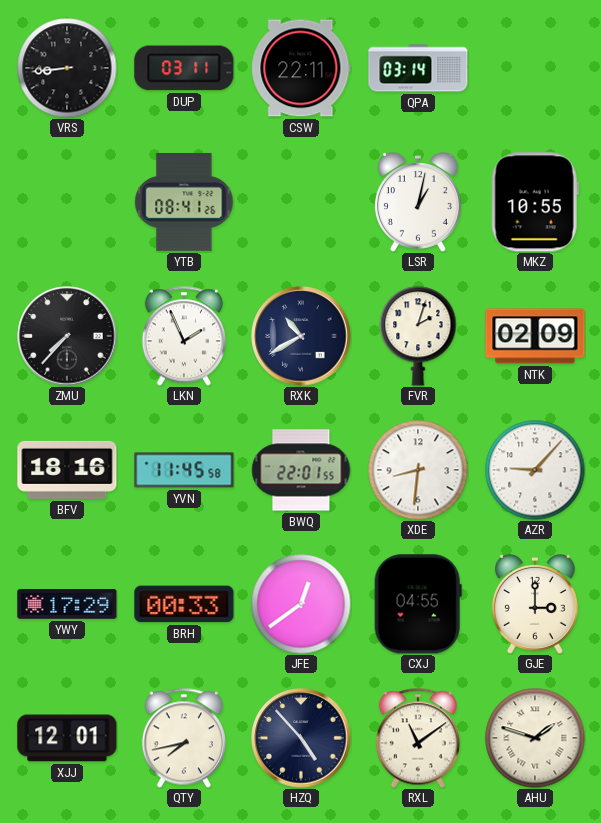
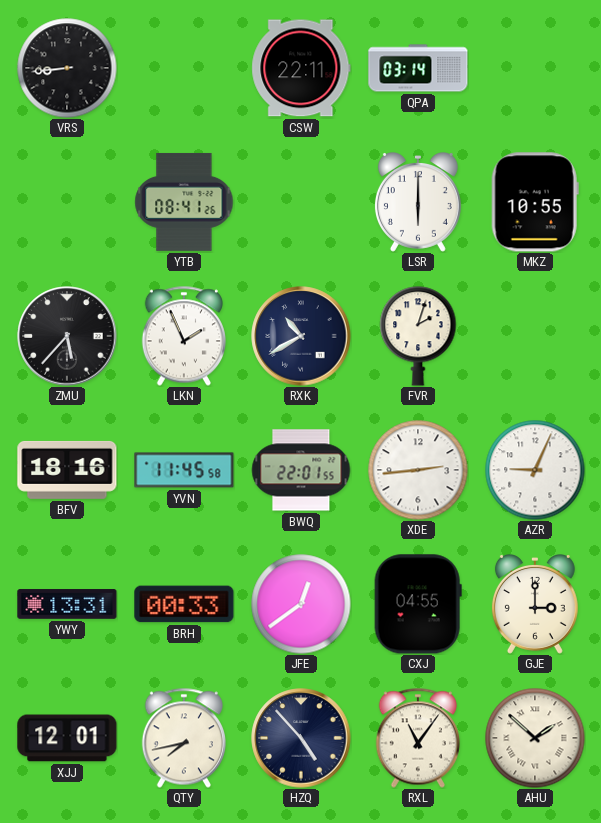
DUP: 03:11 -> none (184, 68)
LSR: 1:02 -> 6:00 (418, 203)
ZMU: 7:37 -> 5:37 (67, 336)
NTK: 02:09 -> none (535, 336)
XDE: 8:31 -> 2:44 (418, 470)
AZR: 9:07 -> 9:04 (535, 470)
YWY: 17:29 -> 13:31 (67, 604)
RXL: 11:09 -> 11:06 (418, 738)
AHU: 1:48 -> 1:52 (535, 738)
